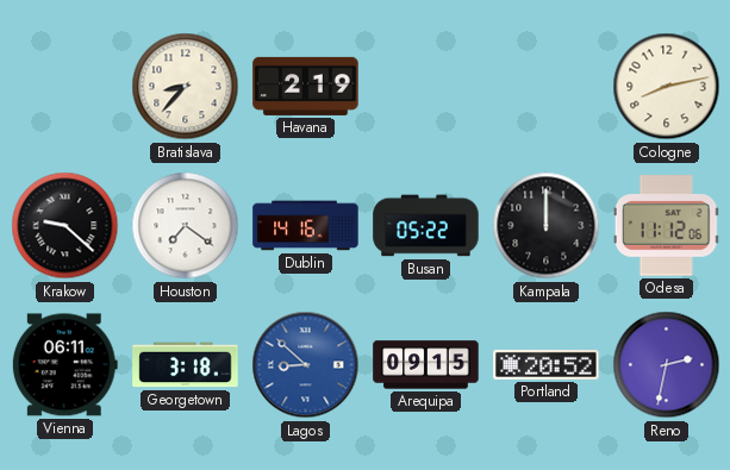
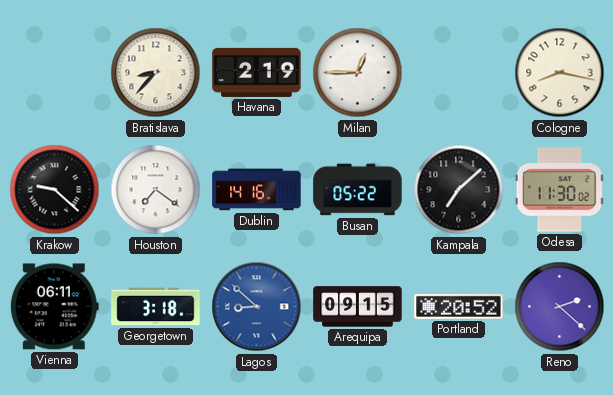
Milan: none -> 12:45 (358, 73)
Cologne: 8:13 -> 8:17 (560, 73)
Kampala: 12:00 -> 7:08 (459, 190)
Odesa: 11:12 -> 11:30 (559, 190)
Reno: 2:32 -> 2:22 (560, 307)
